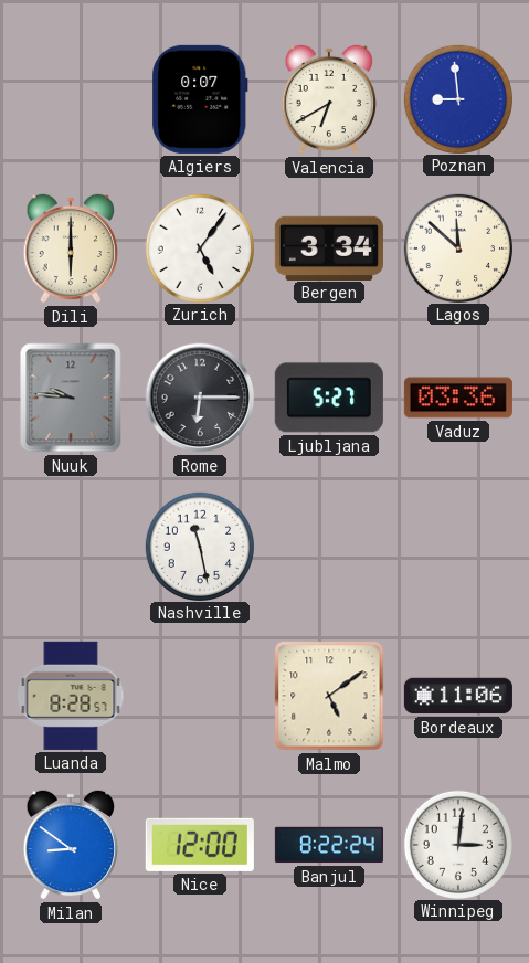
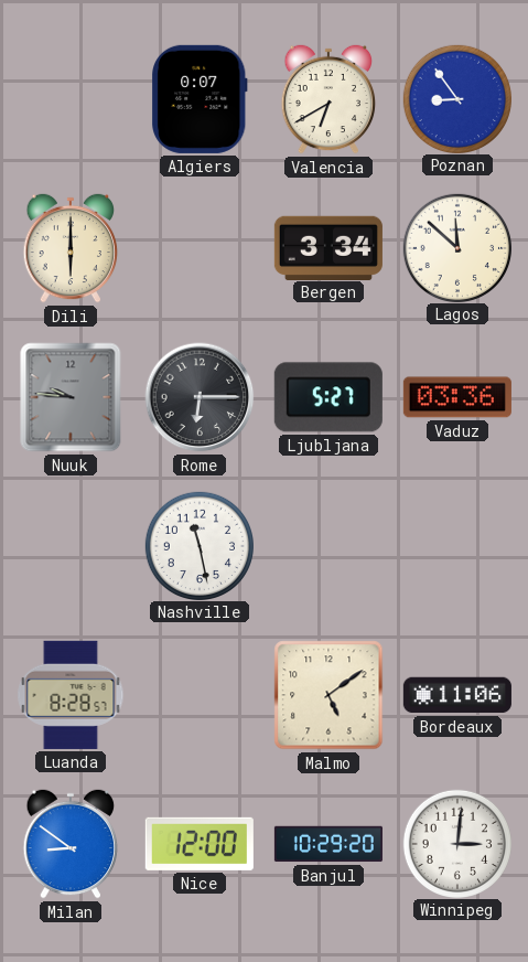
Poznan: 8:59 -> 8:54 (456, 98)
Zurich: 5:06 -> none (199, 247)
Banjul: 8:22 -> 10:29 (328, 844)
